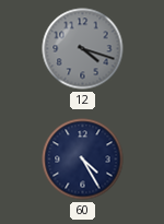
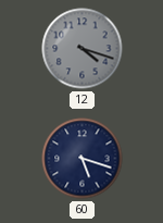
60: 4:25 -> 5:18 (83, 159)
